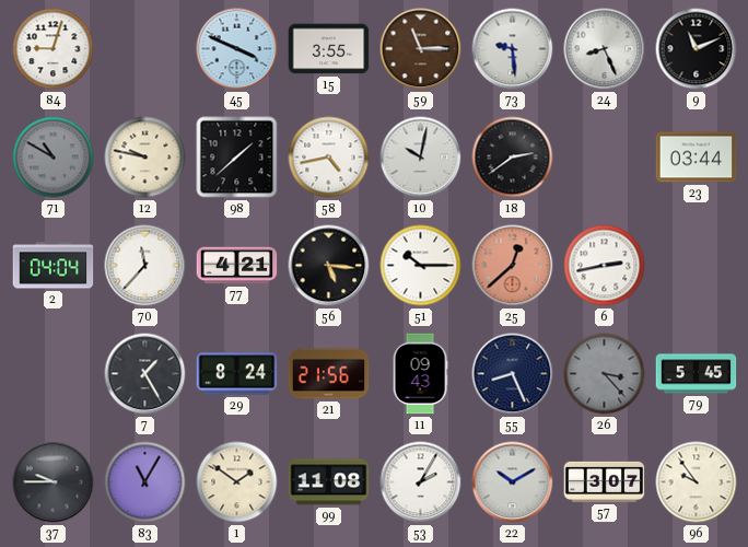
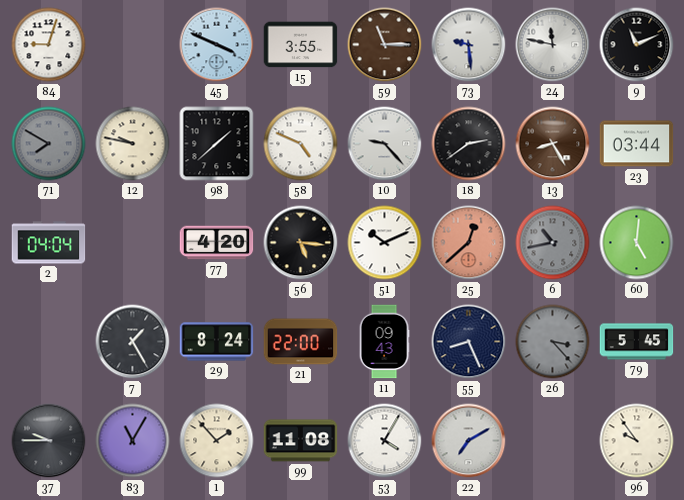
24: 8:26 -> 11:47 (553, 45)
71: 10:50 -> 7:50 (49, 144)
58: 4:43 -> 4:49 (301, 144)
10: 10:02 -> 9:23 (385, 144)
13: none -> 8:25 (553, 144)
70: 11:37 -> none (145, 266)
77: 4:21 -> 4:20 (217, 243)
51: 10:15 -> 10:11 (385, 243)
6: 2:43 -> 10:43 (553, 243)
6 dial: white -> grey (553, 243)
60: none -> 5:01 (637, 243)
21: 21:56 -> 22:00 (301, 342)
1: 1:51 -> 1:53 (217, 441)
53: 2:05 -> 4:05 (385, 441)
22: 10:10 -> 7:10 (469, 441)
57: 3:07 -> none (605, 481)
